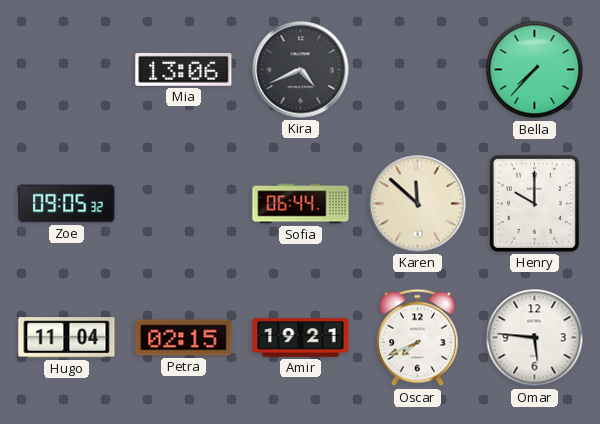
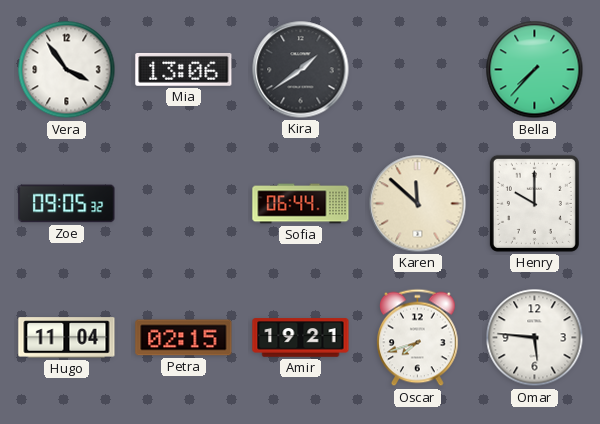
Vera: none -> 3:54 (67, 70)
Kira: 4:41 -> 1:39 (301, 70)
Oscar: 7:41 -> 7:42 (418, 338)
